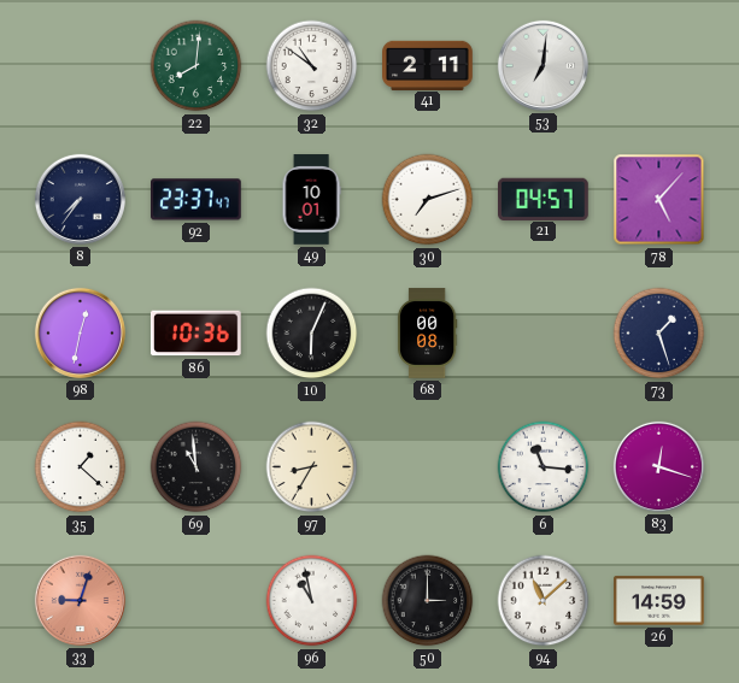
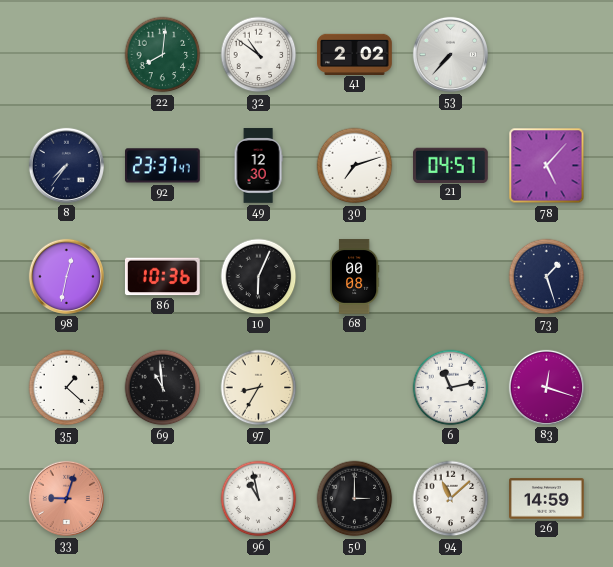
41: 2:11 -> 2:02 (355, 54)
53: 7:01 -> 7:37 (450, 54)
49: 10:01 -> 12:30 (258, 166)
6: 11:16 -> 11:13 (451, 388)
